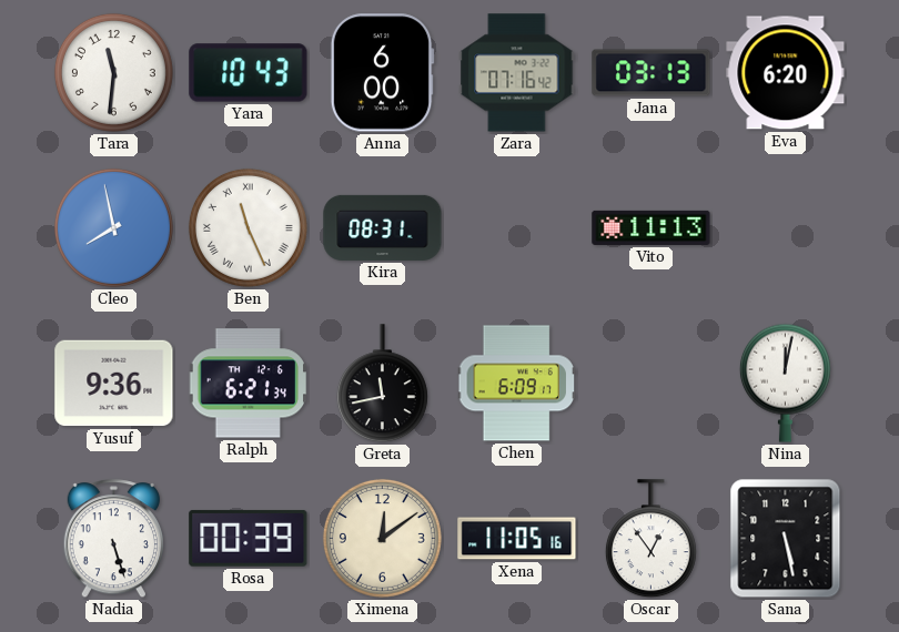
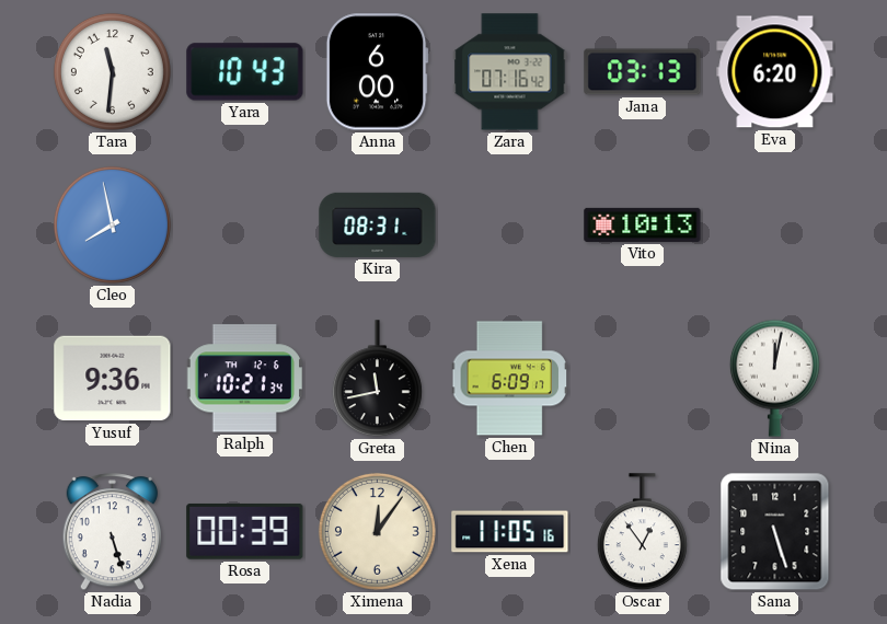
Ben: 11:26 -> none (248, 227)
Vito: 11:13 -> 10:13 (643, 224)
Ralph: 6:21 -> 10:21 (245, 379)
Ximena: 12:09 -> 12:06 (377, 531)
Sana: 5:28 -> 5:27 (775, 532)
